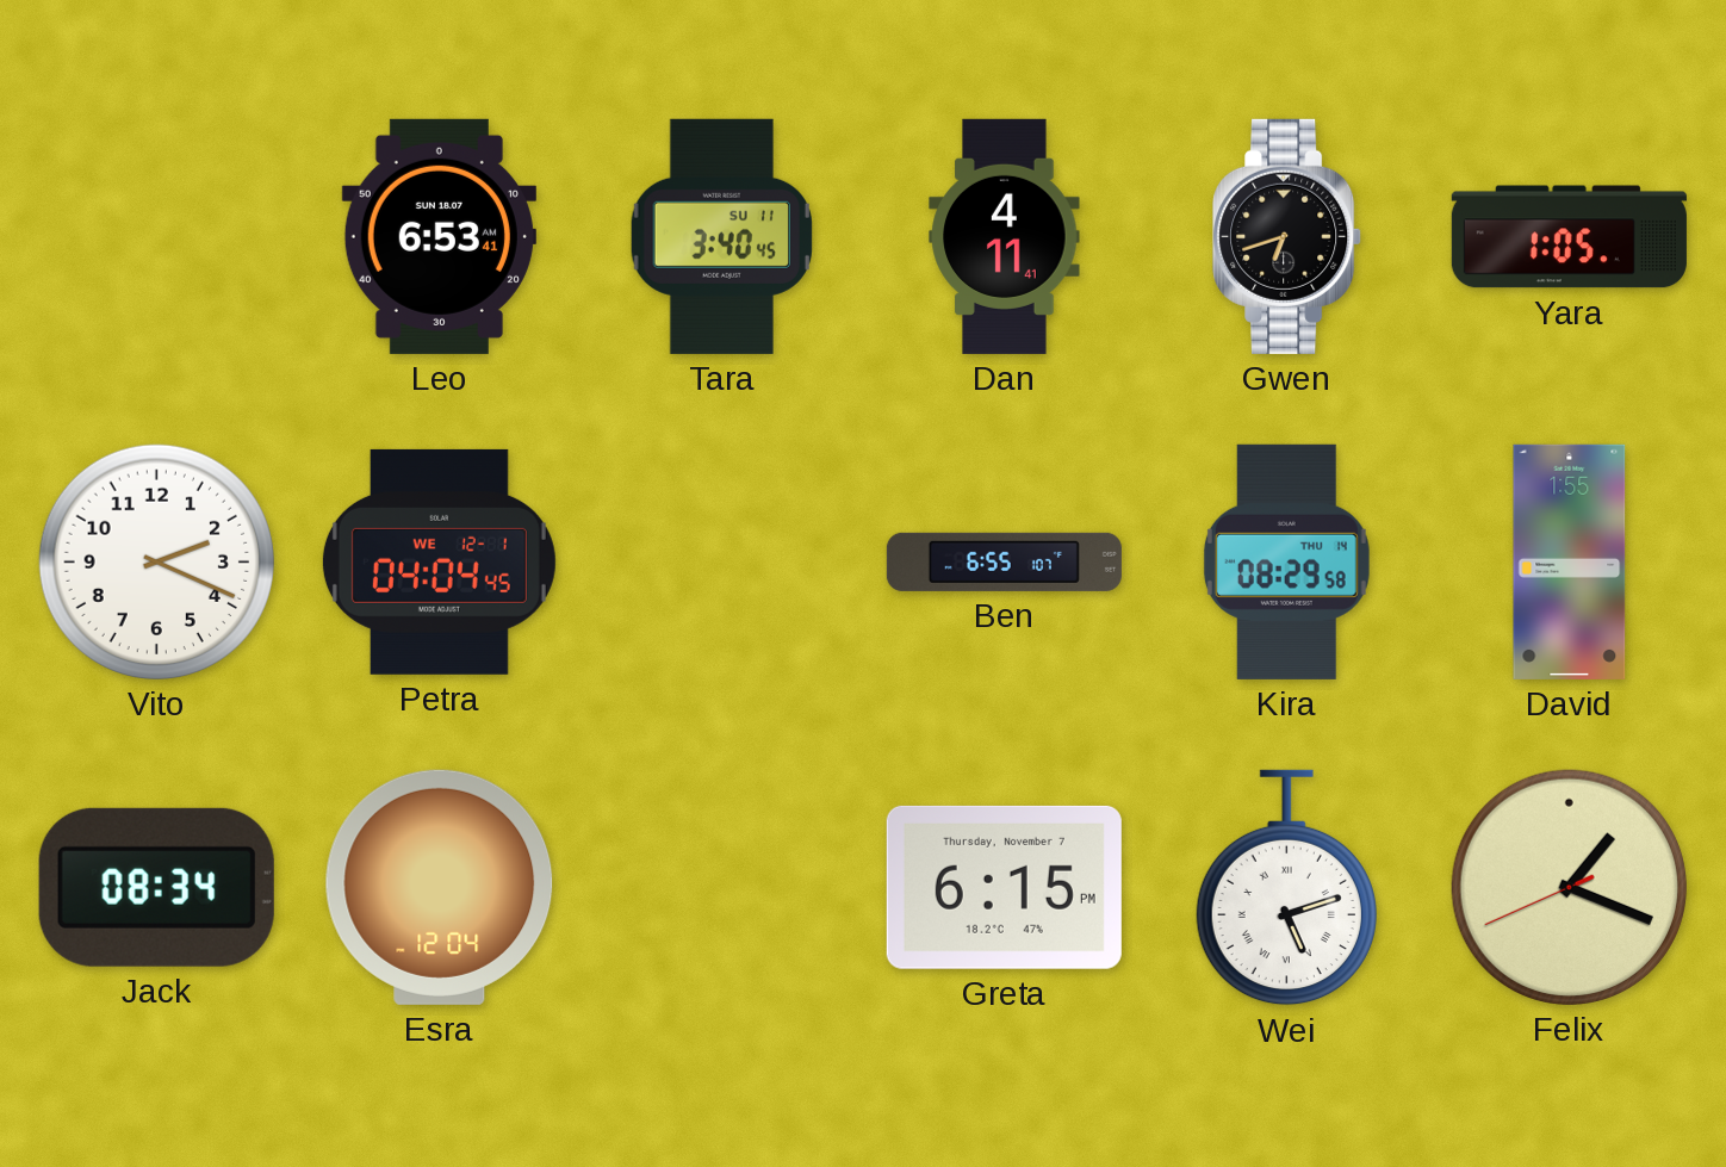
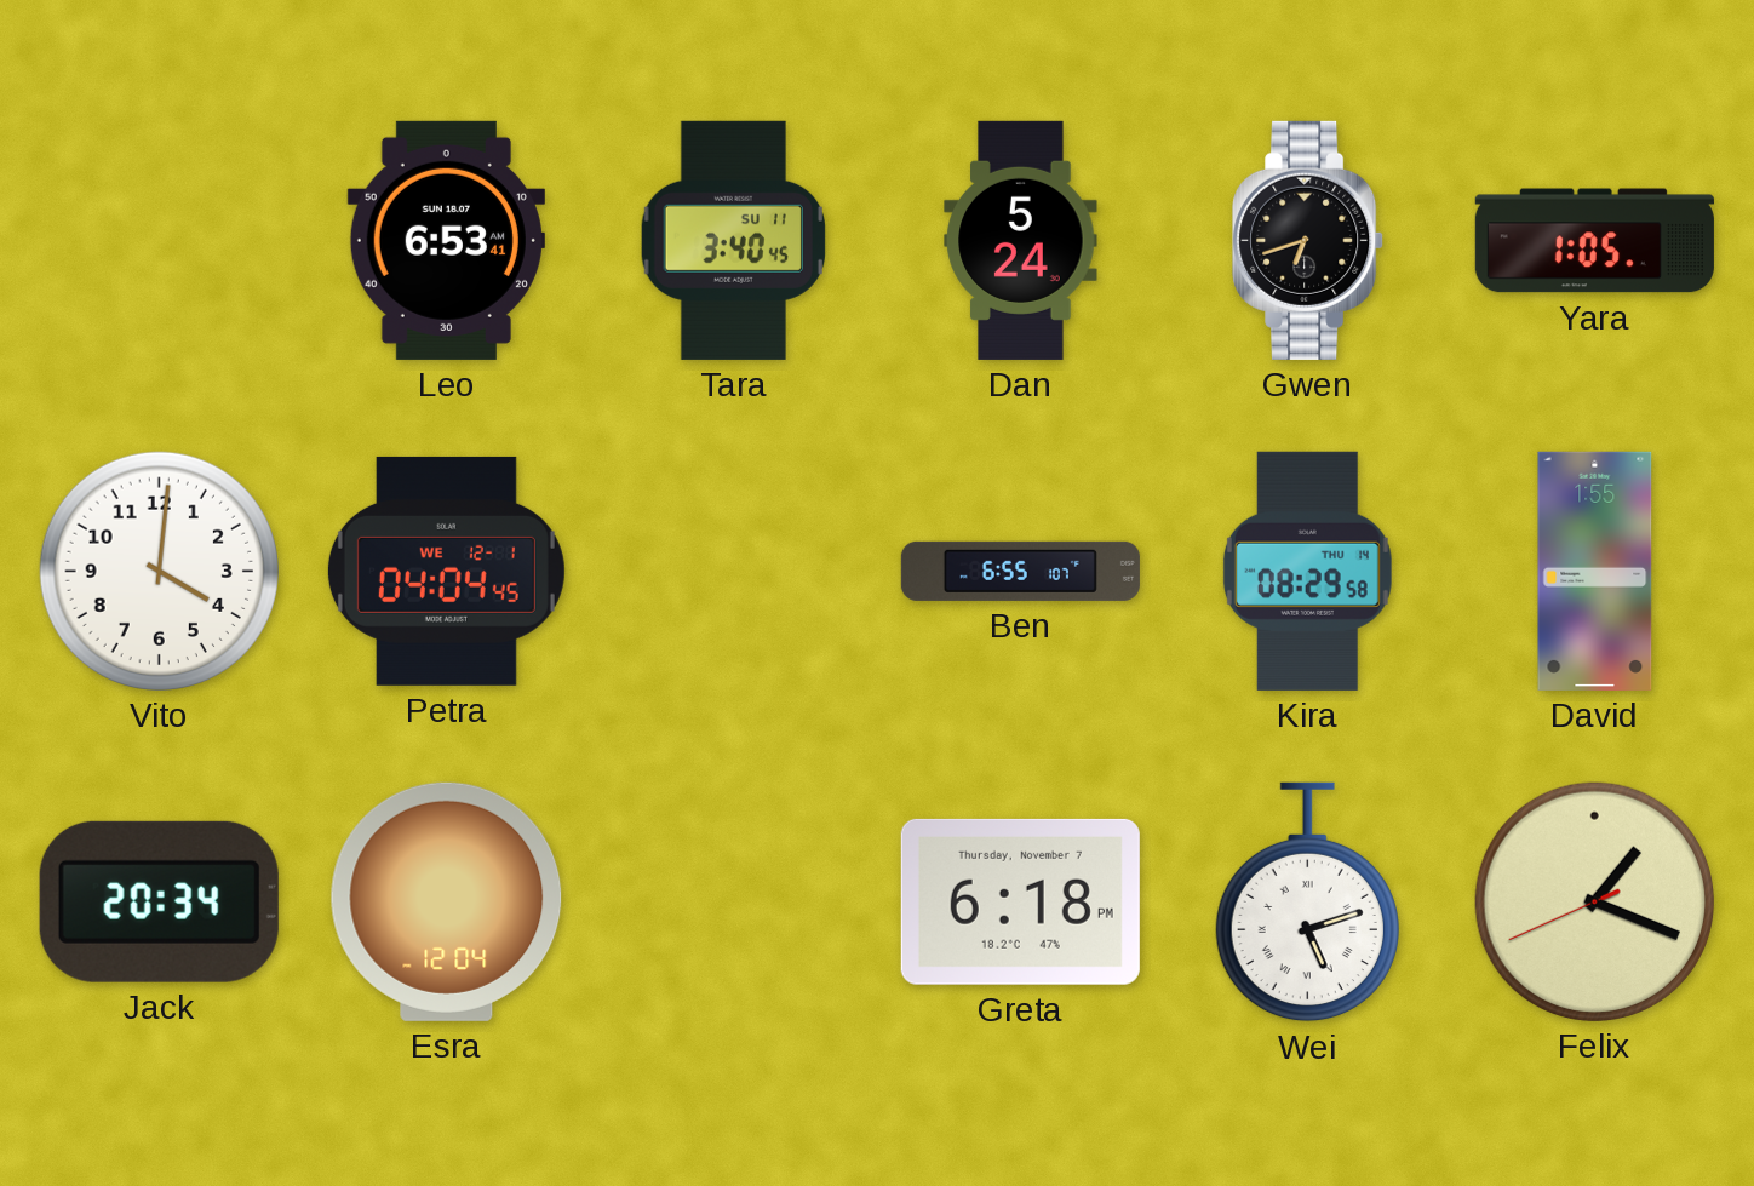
Dan: 4:11 -> 5:24 (1021, 240)
Vito: 2:19 -> 4:01 (159, 571)
Jack: 08:34 -> 20:34 (159, 901)
Greta: 6:15 -> 6:18 (1020, 901)
